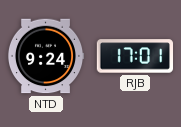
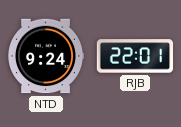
RJB: 17:01 -> 22:01 (135, 56)
